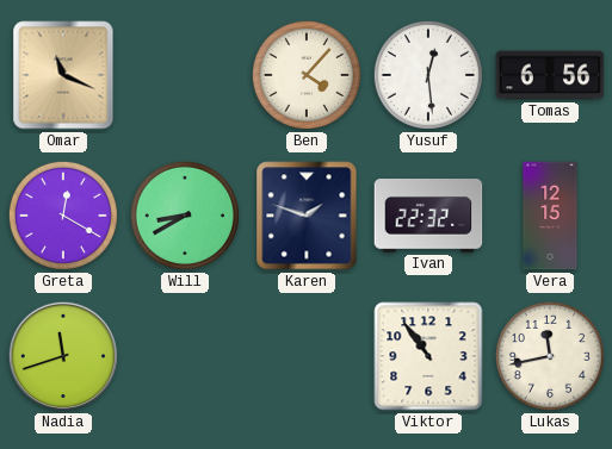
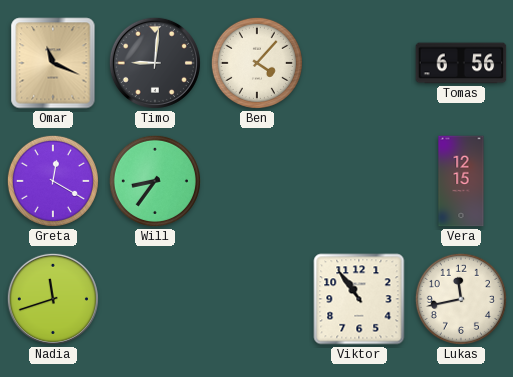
Timo: none -> 9:01 (155, 63)
Yusuf: 12:29 -> none (428, 75)
Will: 8:40 -> 8:36 (155, 181)
Karen: 1:48 -> none (307, 216)
Ivan: 22:32 -> none (428, 217)
